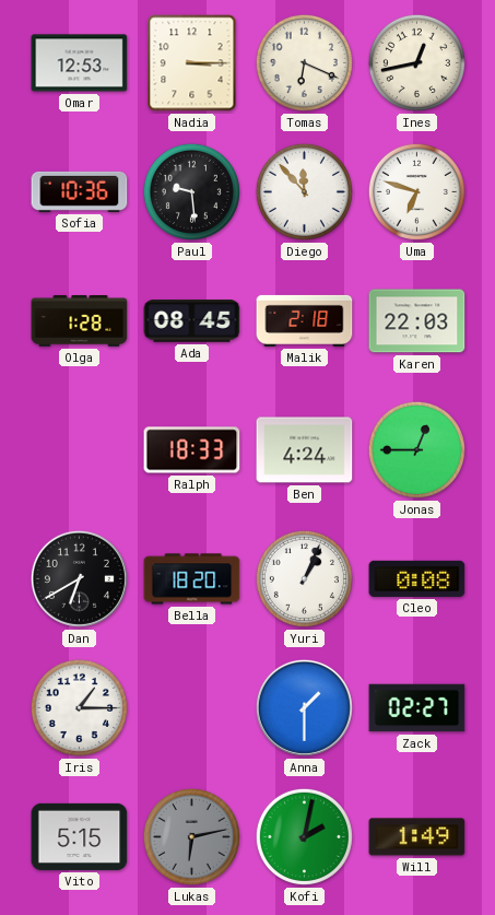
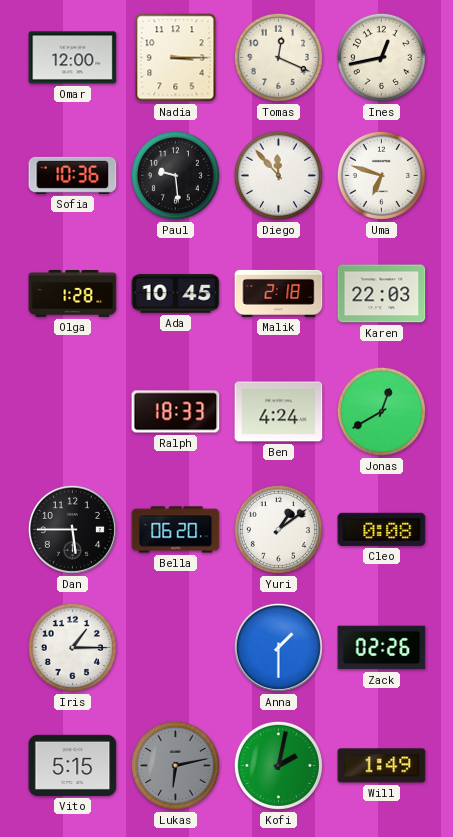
Omar: 12:53 -> 12:00 (73, 58)
Tomas: 6:19 -> 12:19 (278, 57)
Ada: 08:45 -> 10:45 (176, 294)
Jonas: 12:45 -> 12:40 (381, 411)
Dan: 6:40 -> 5:45 (72, 529)
Bella: 18:20 -> 06:20 (176, 530)
Yuri: 1:04 -> 1:09 (278, 529)
Zack: 02:27 -> 02:26 (382, 648)
